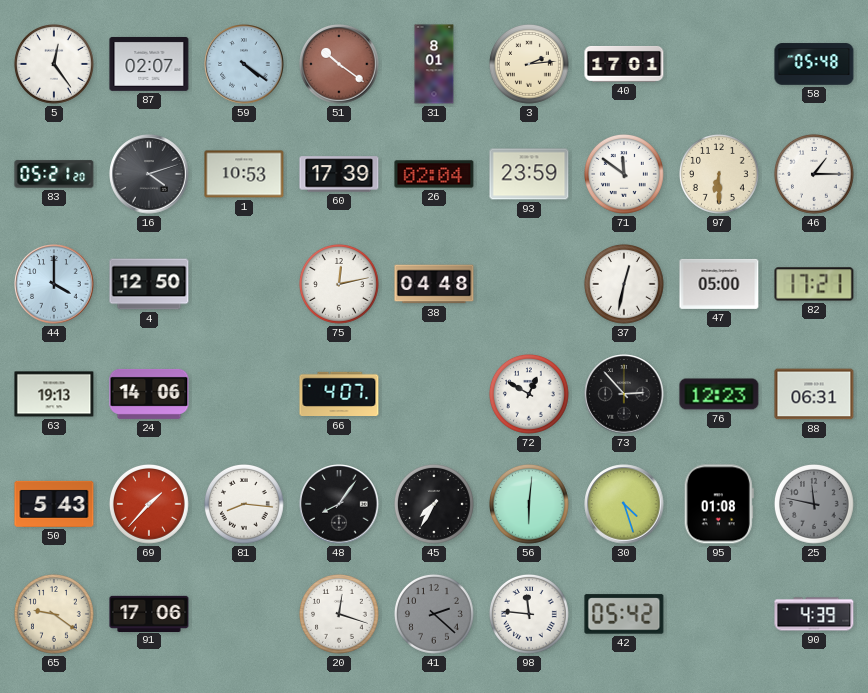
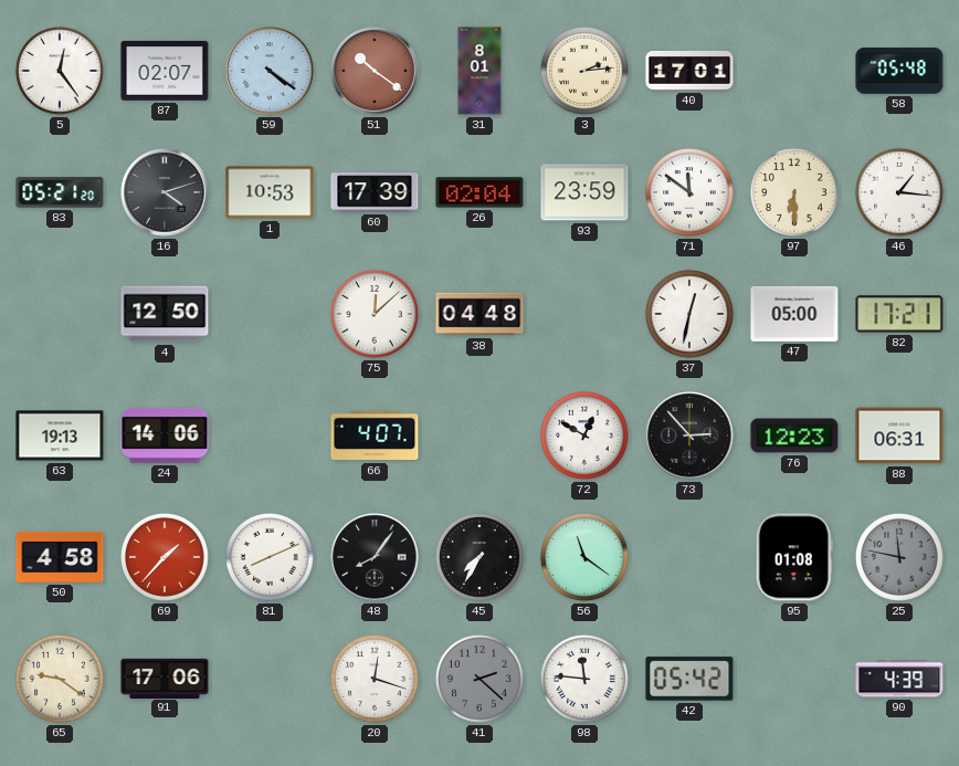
46: 1:15 -> 1:16 (899, 192)
44: 4:00 -> none (54, 284)
75: 12:13 -> 12:08 (375, 314)
50: 5:43 -> 4:58 (60, 557)
81: 8:16 -> 8:11 (270, 557)
56: 6:01 -> 11:21 (584, 557)
30: 4:27 -> none (624, 504)
